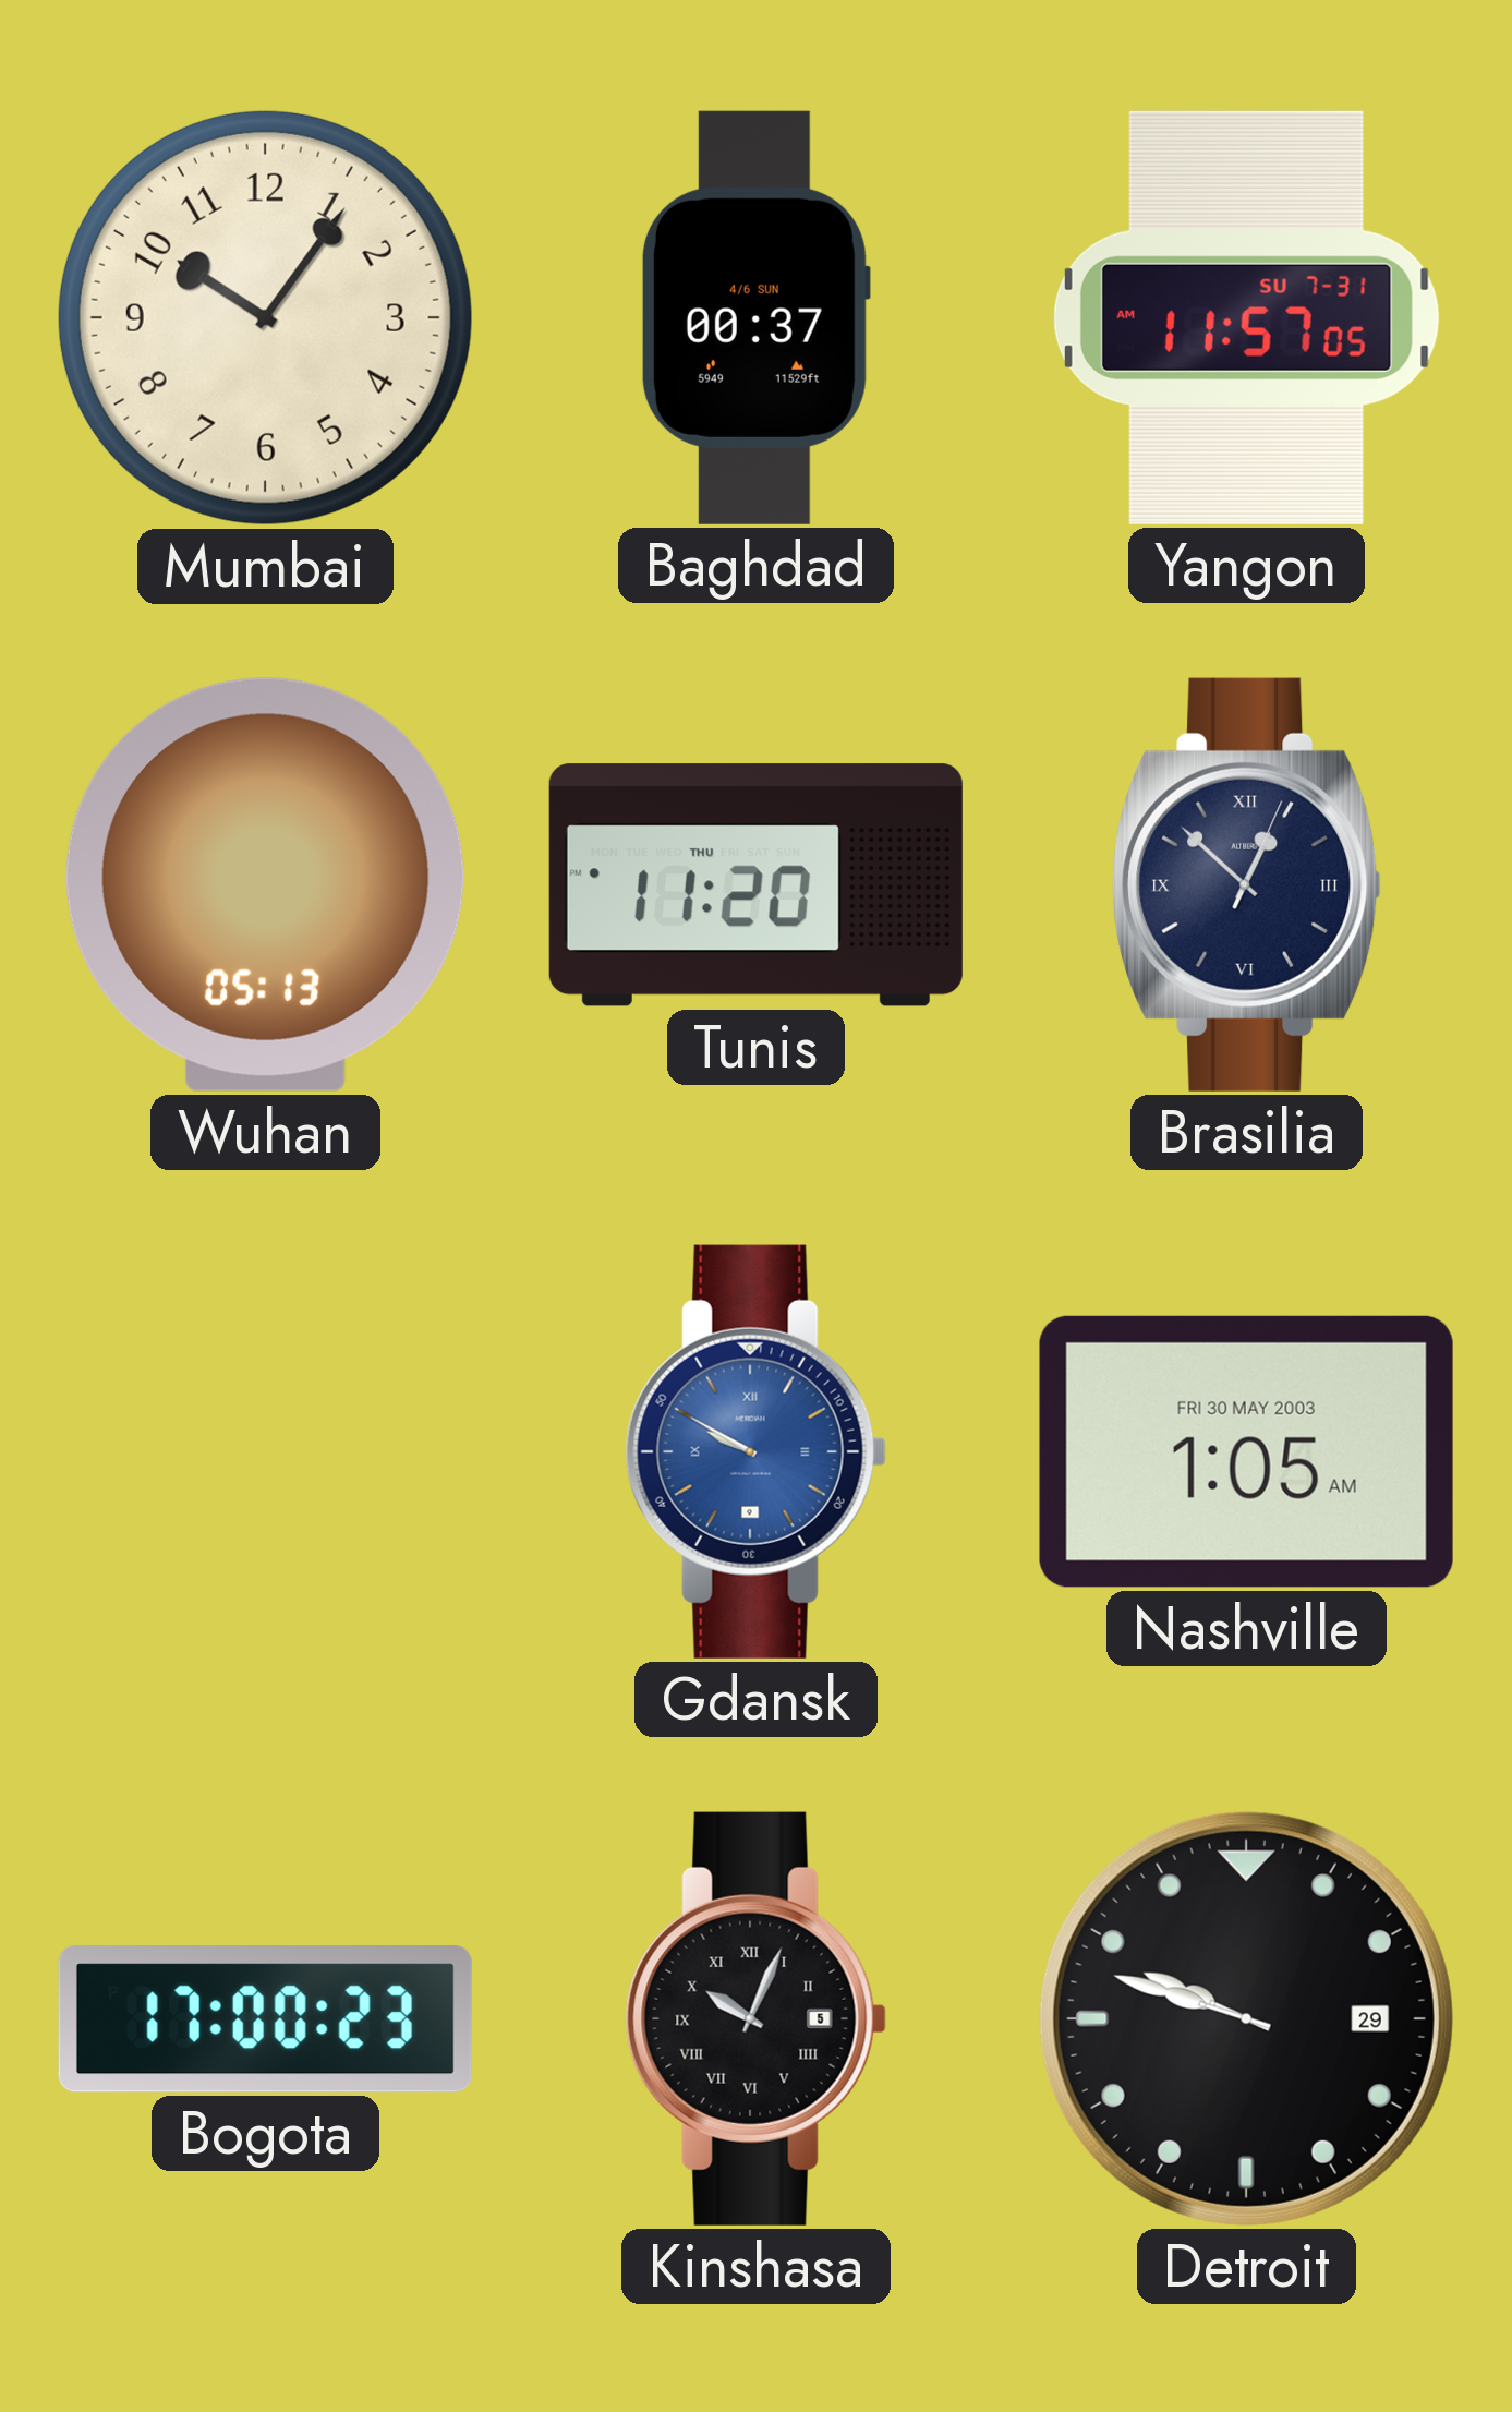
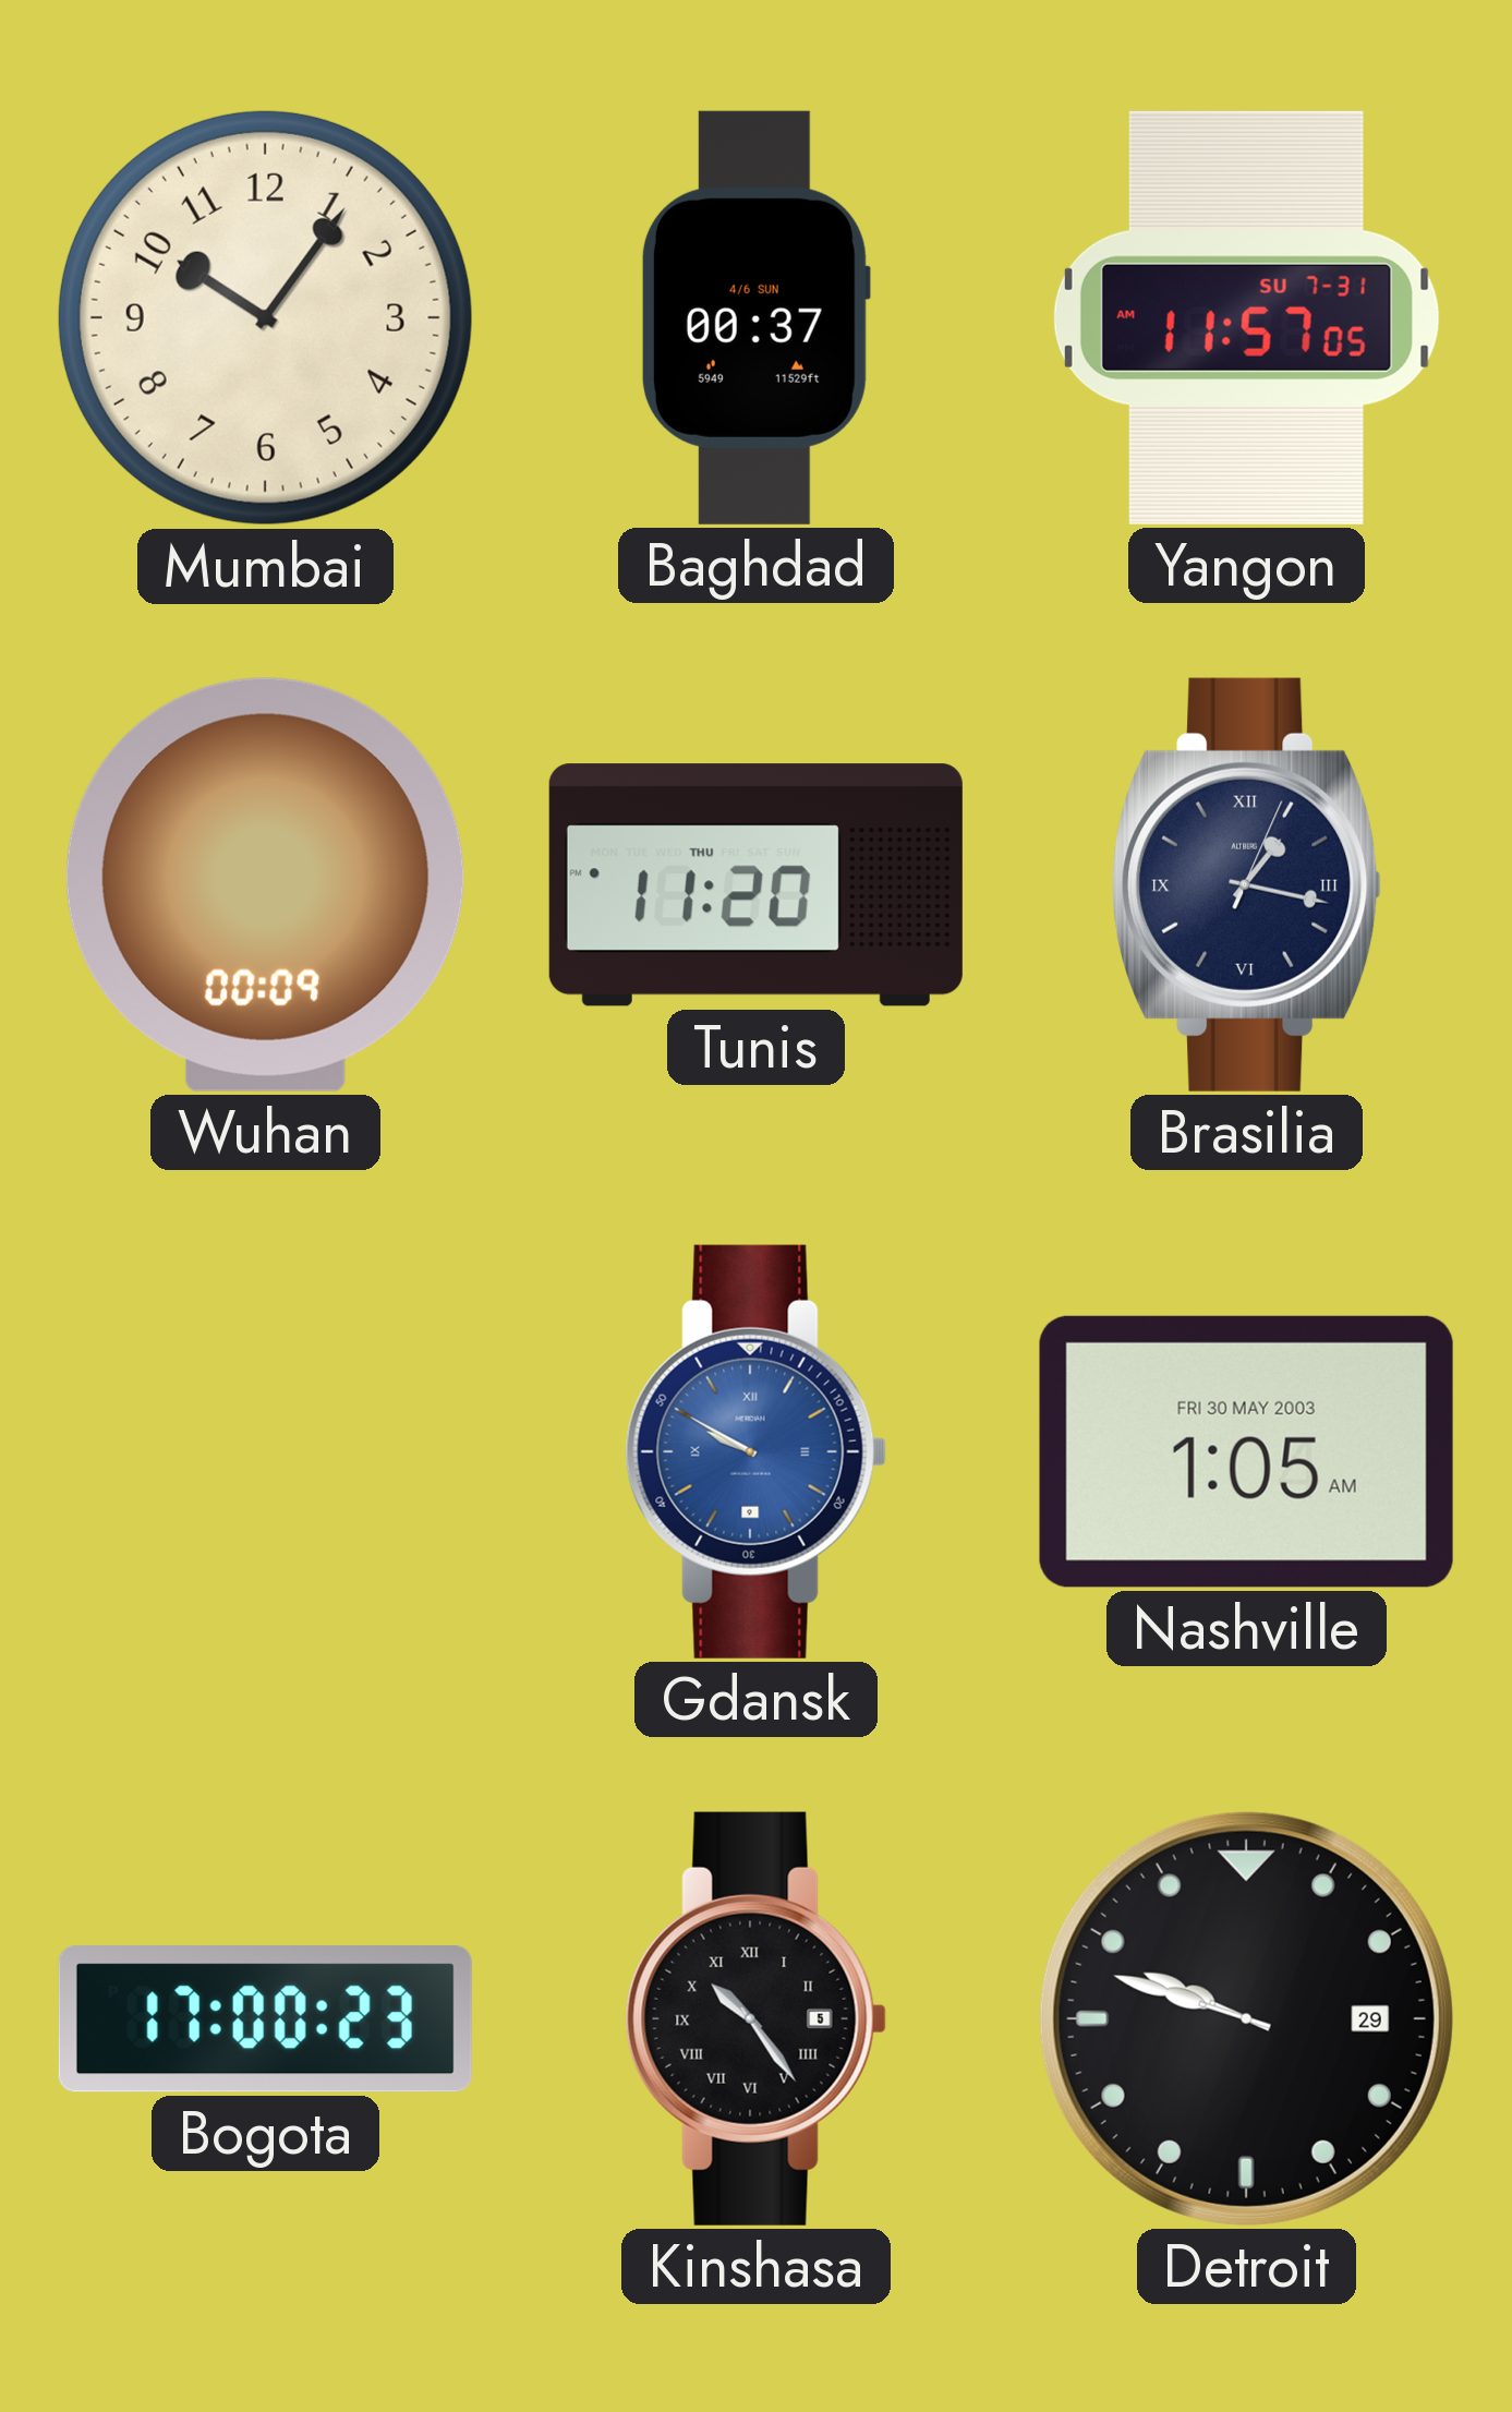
Wuhan: 05:13 -> 00:09 (265, 884)
Brasilia: 12:52 -> 1:17 (1247, 884)
Kinshasa: 10:04 -> 10:24 (755, 2018)
